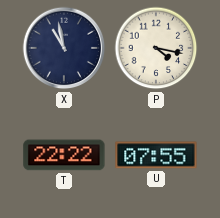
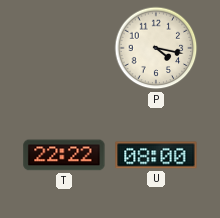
X: 10:58 -> none (64, 48)
U: 07:55 -> 08:00 (156, 155)
